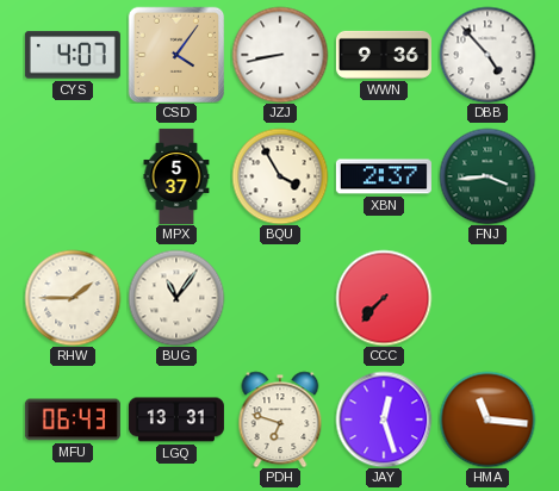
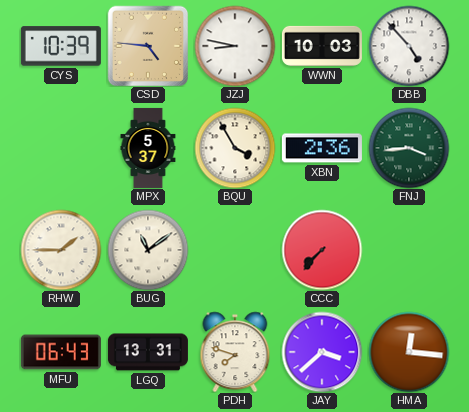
CYS: 4:07 -> 10:39 (61, 46)
CSD: 4:06 -> 4:46 (148, 46)
JZJ: 8:43 -> 8:47 (235, 46)
WWN: 9:36 -> 10:03 (322, 46)
XBN: 2:37 -> 2:36 (322, 148)
BUG: 11:06 -> 11:09 (148, 250)
PDH: 6:48 -> 7:48 (235, 352)
JAY: 12:27 -> 3:38 (322, 352)
HMA: 11:16 -> 12:16 (409, 352)
